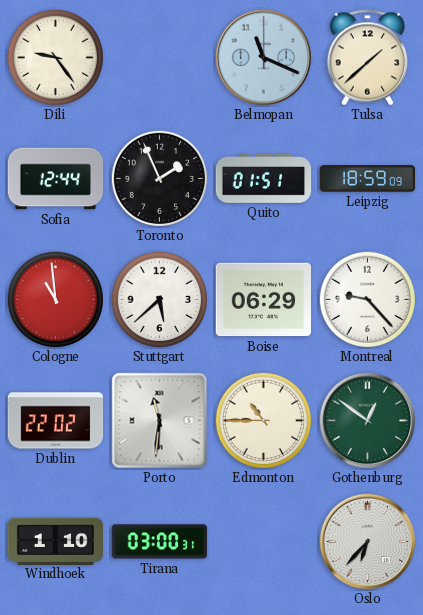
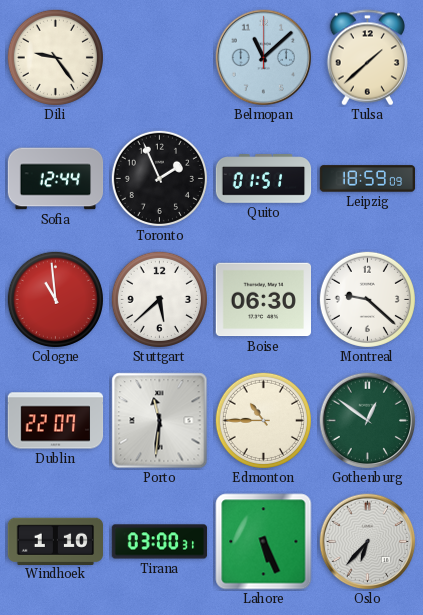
Belmopan: 11:19 -> 11:08 (264, 58)
Boise: 06:29 -> 06:30 (263, 300)
Montreal: 9:23 -> 9:22 (367, 299)
Dublin: 22:02 -> 22:07 (56, 421)
Lahore: none -> 5:26 (264, 542)
